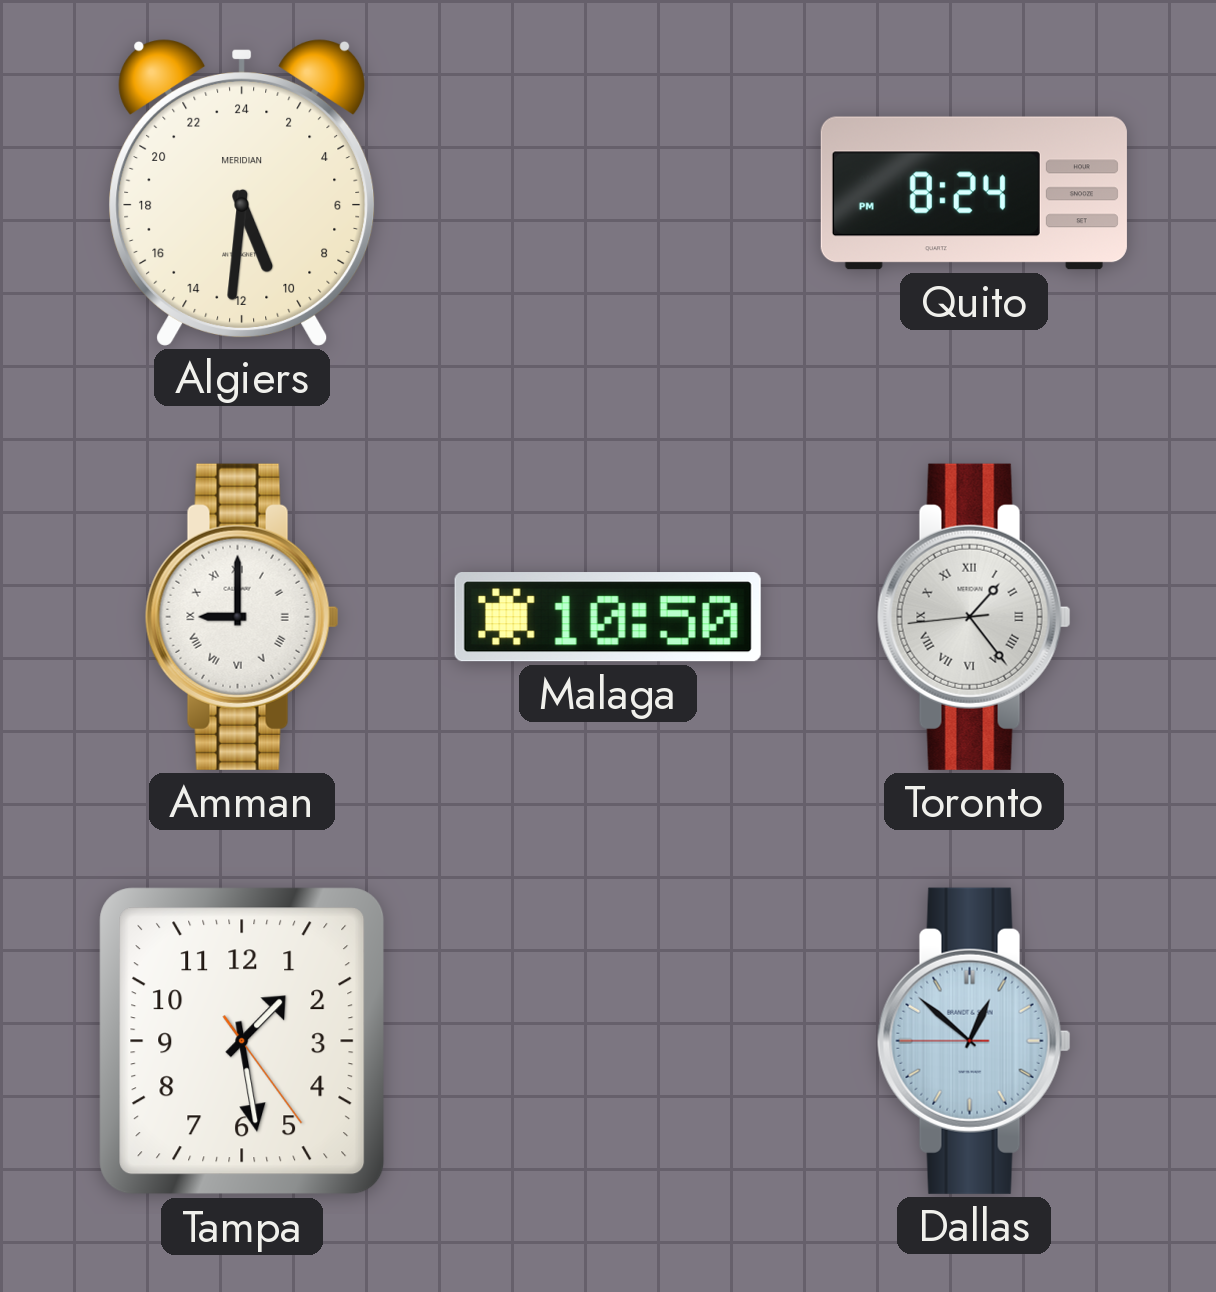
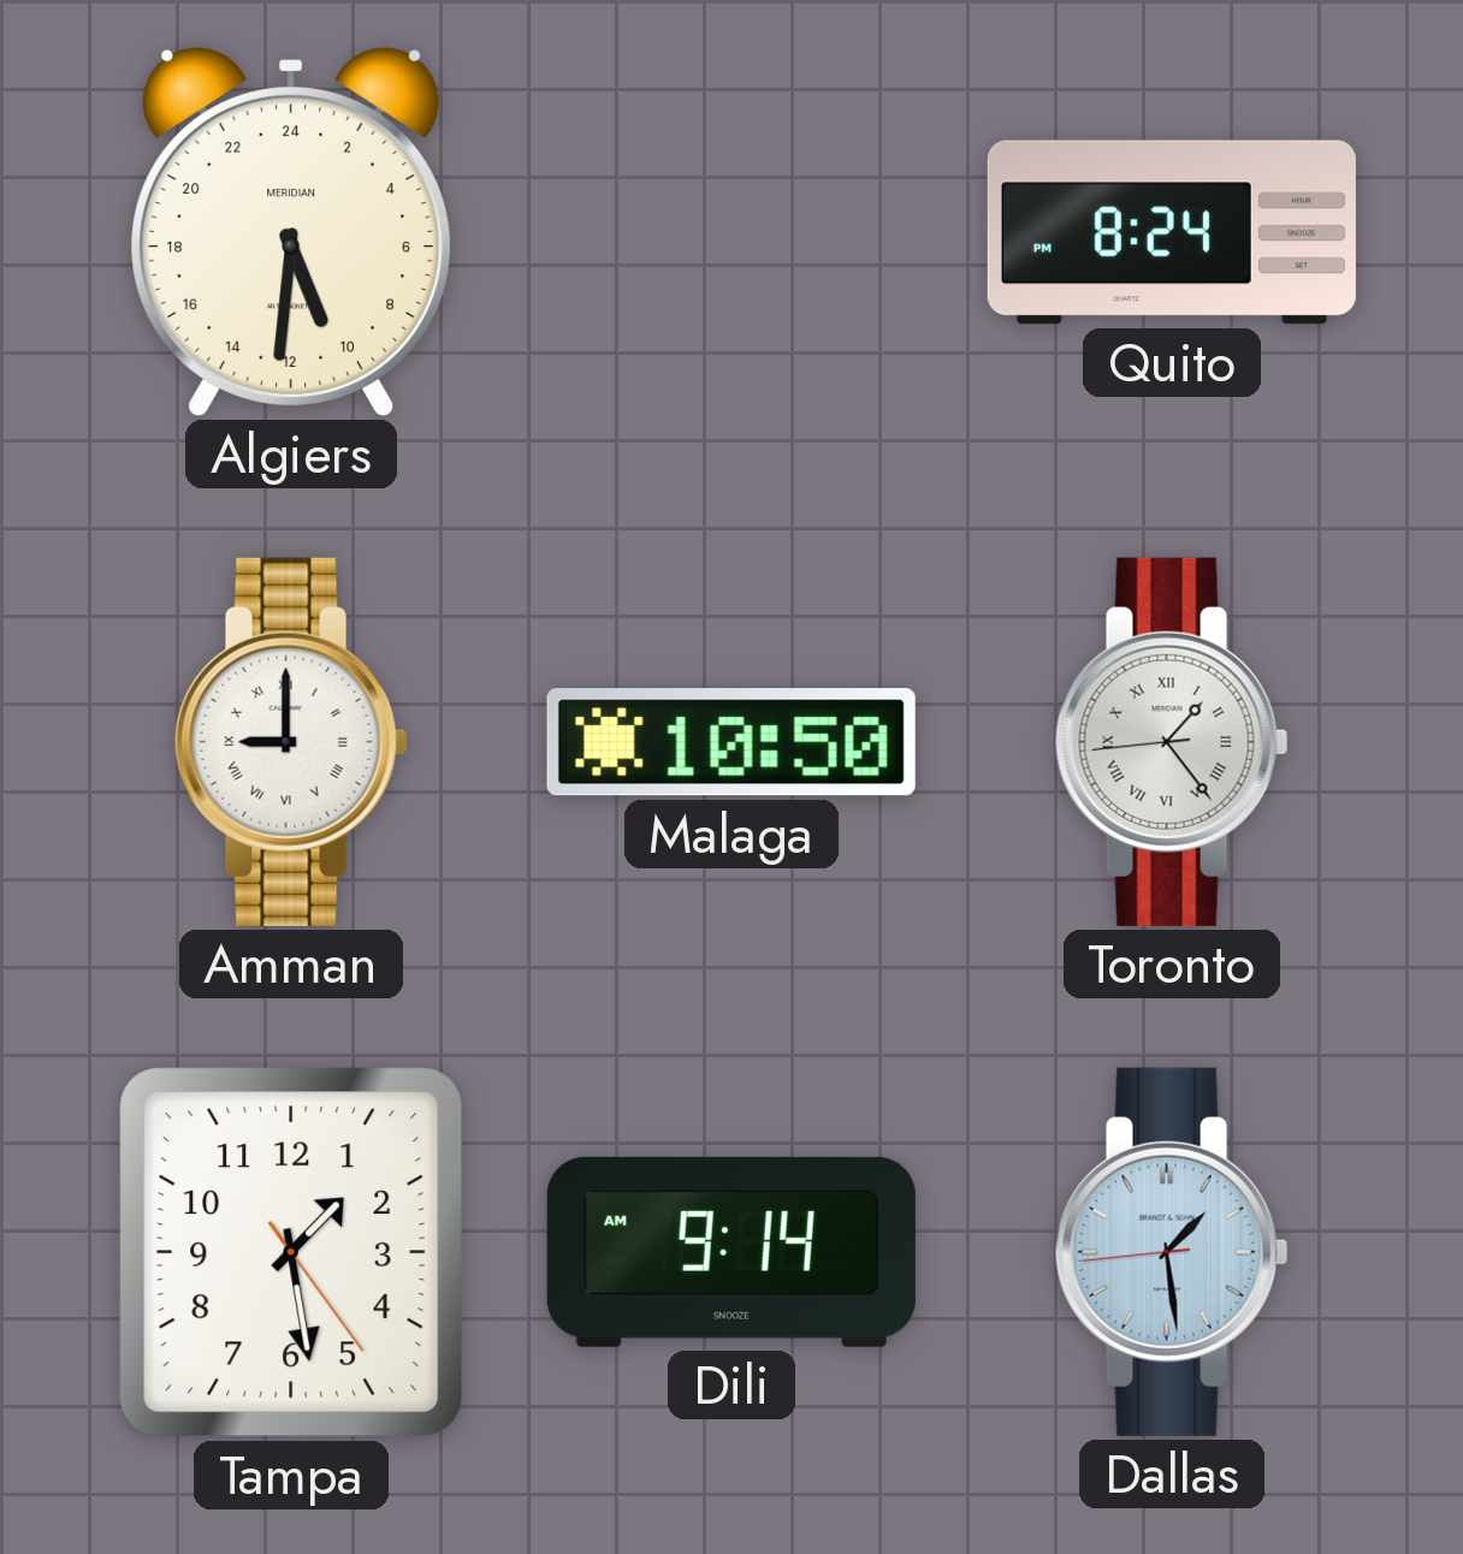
Dili: none -> 9:14 (731, 1252)
Dallas: 12:51 -> 1:28 (1172, 1252)
